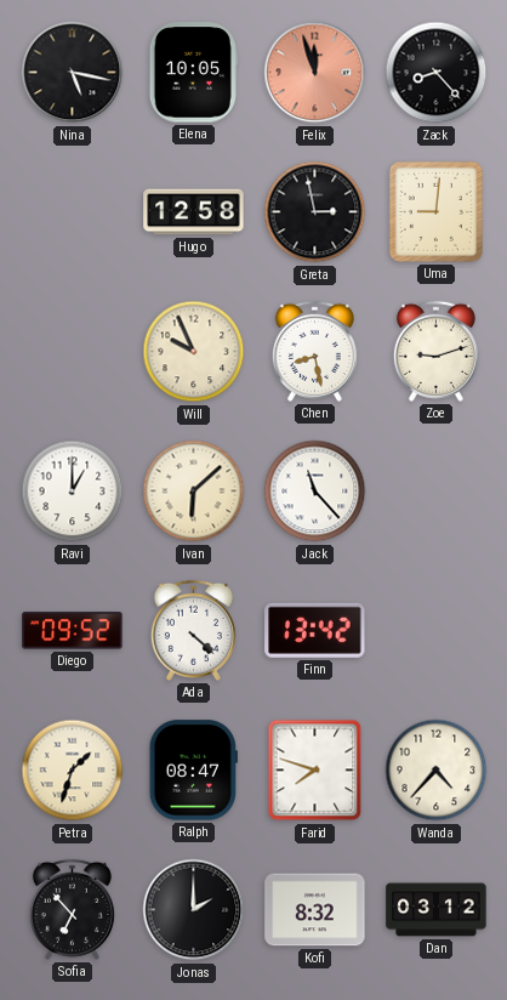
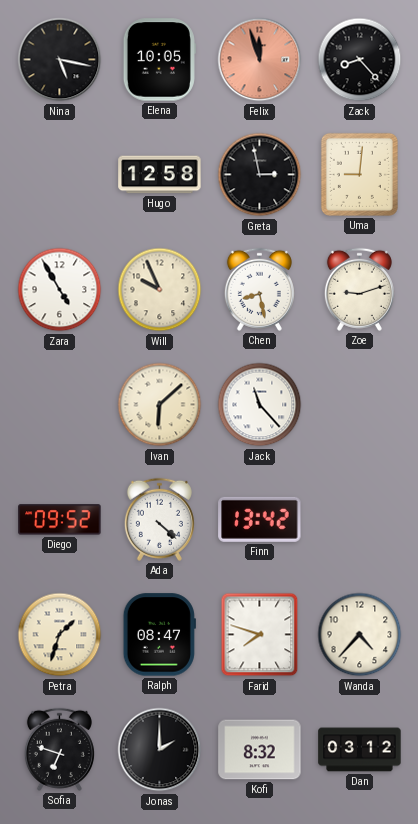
Zara: none -> 4:55 (60, 290)
Ravi: 1:00 -> none (73, 492)
Sofia: 6:53 -> 6:48 (59, 749)
